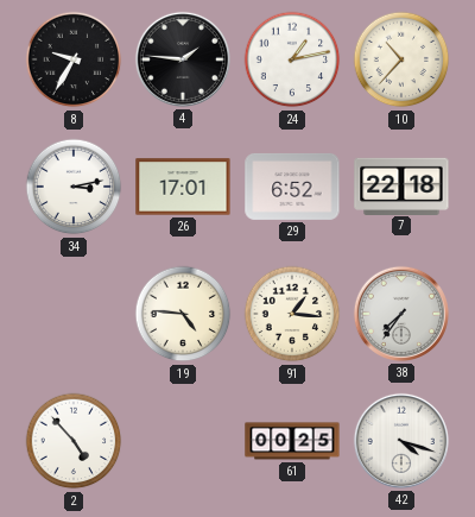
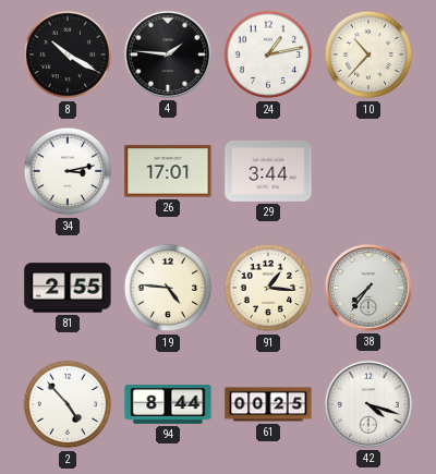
8: 9:35 -> 10:20 (68, 54)
29: 6:52 -> 3:44 (268, 171)
7: 22:18 -> none (401, 185)
81: none -> 2:55 (68, 288)
94: none -> 8:44 (168, 404)
